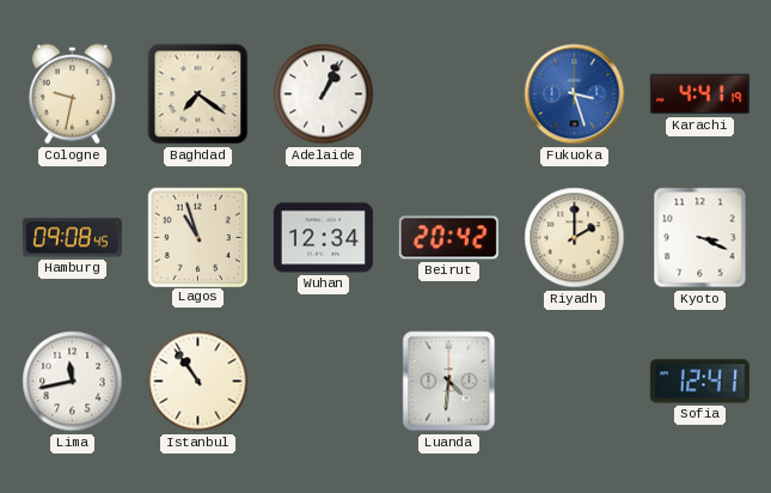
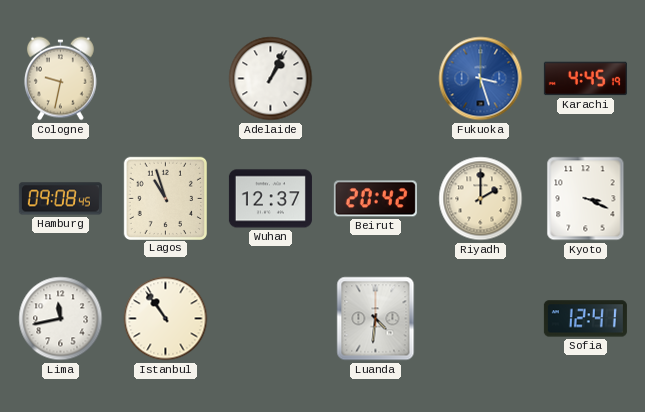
Baghdad: 7:21 -> none (198, 95)
Karachi: 4:41 -> 4:45 (585, 79)
Wuhan: 12:34 -> 12:37 (270, 199)
